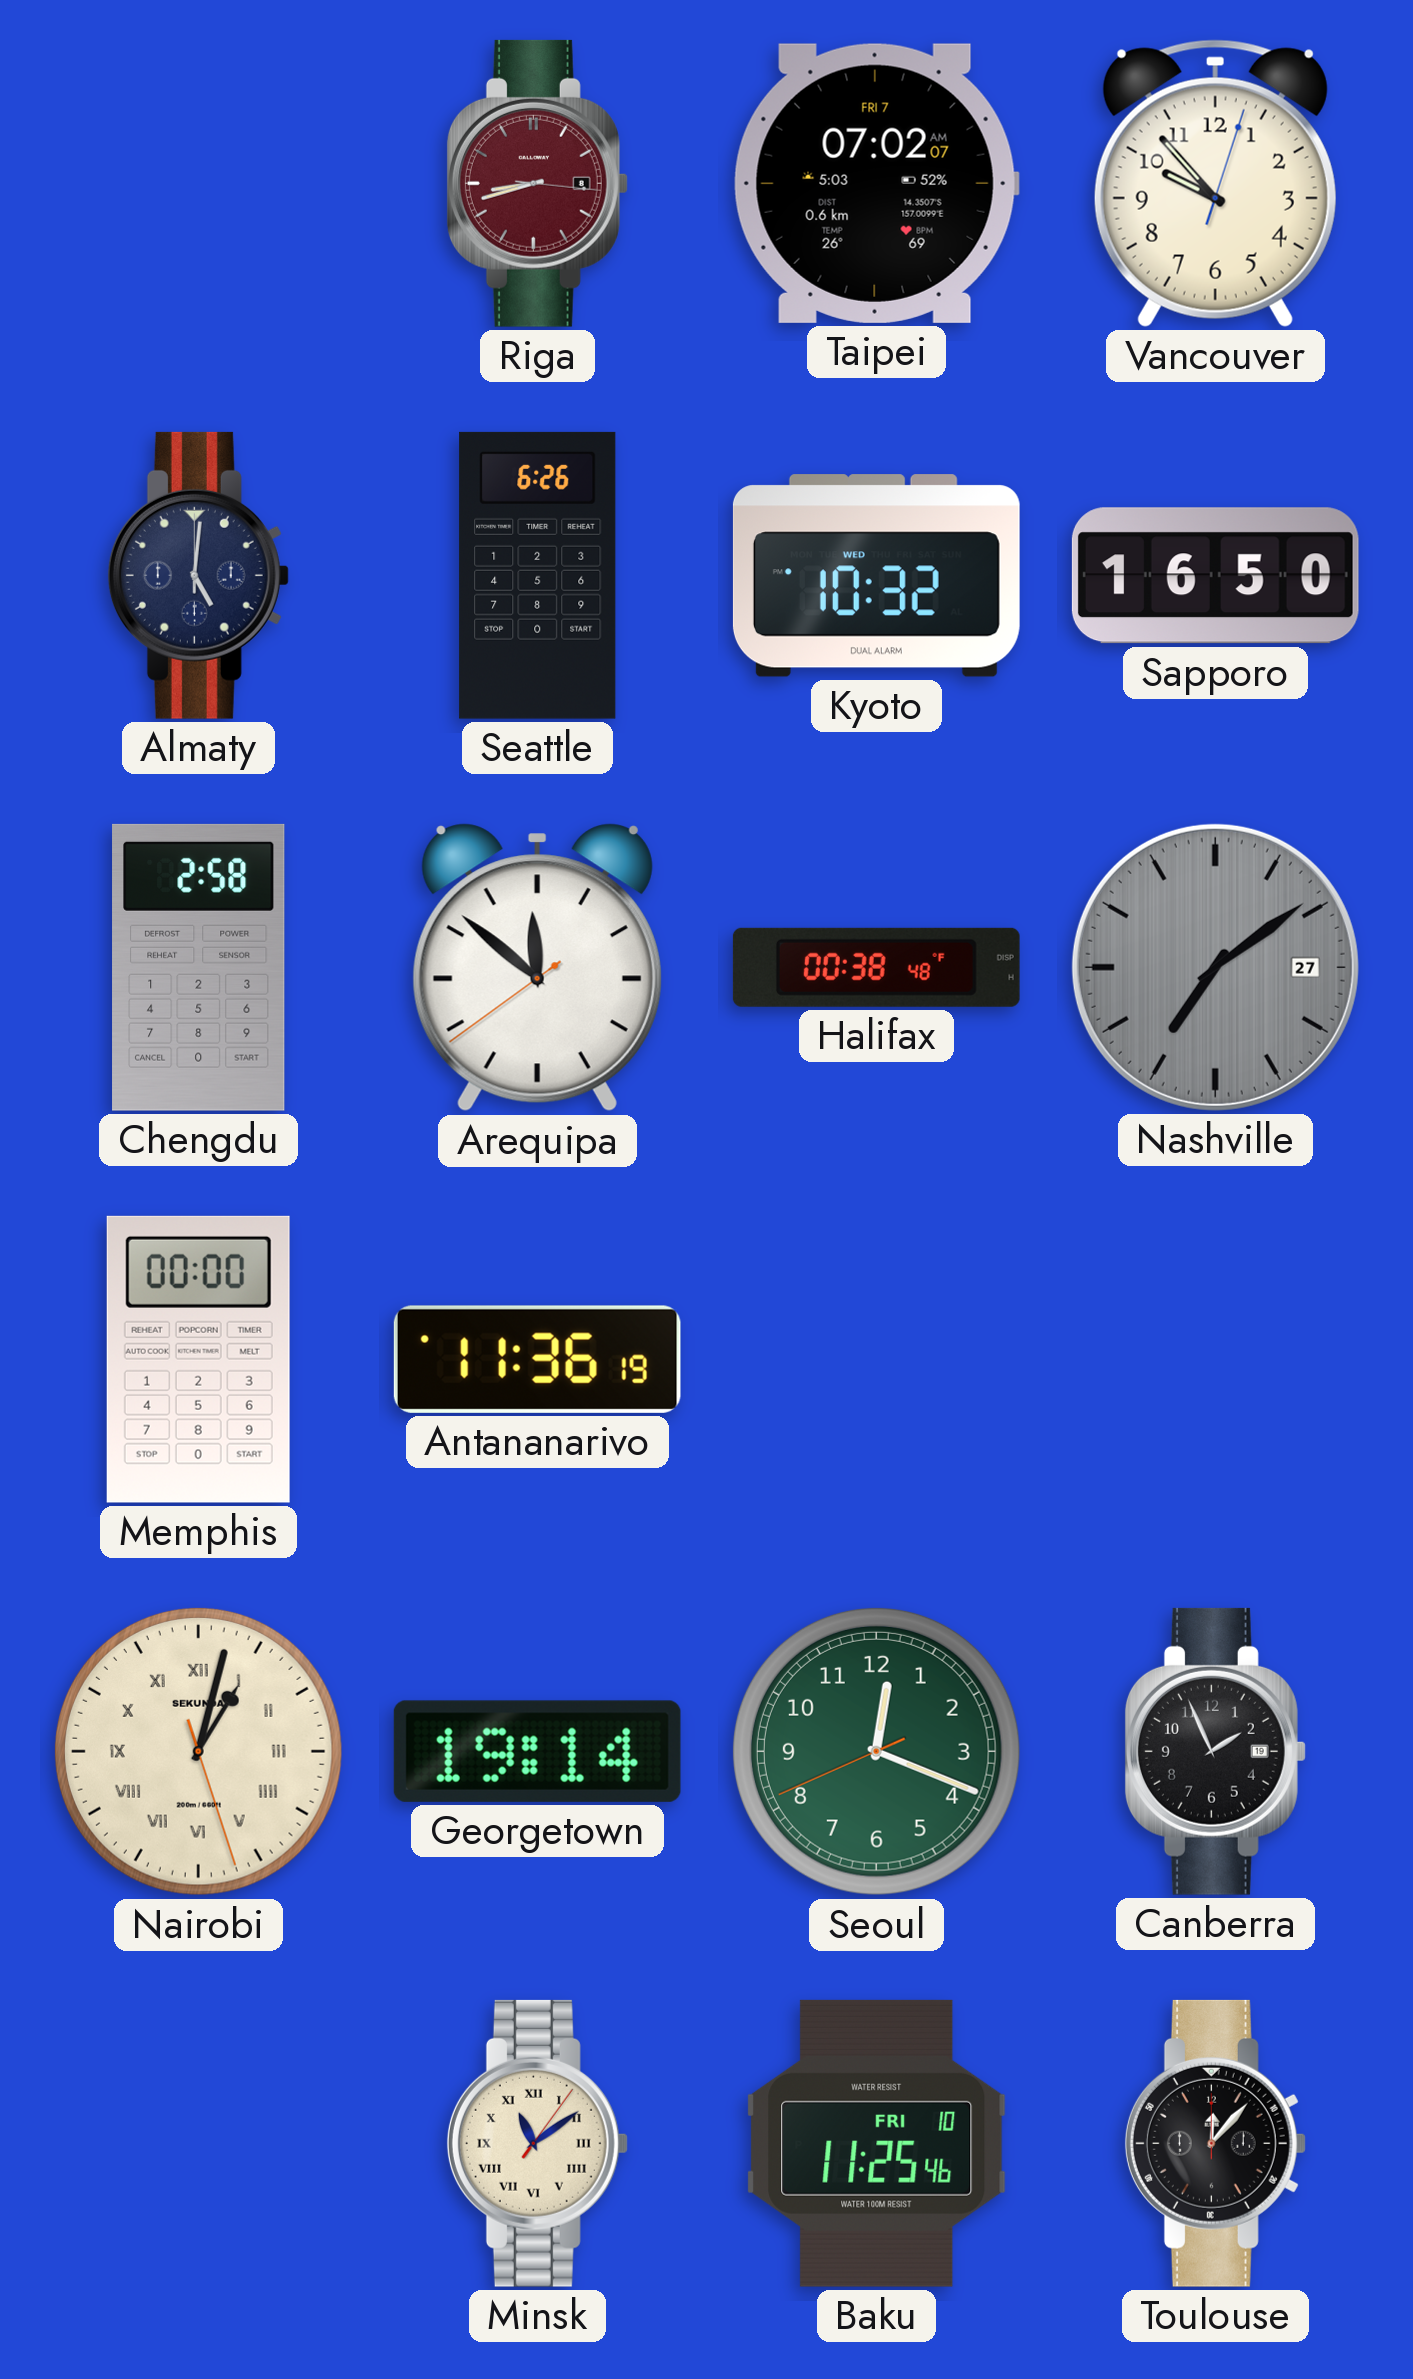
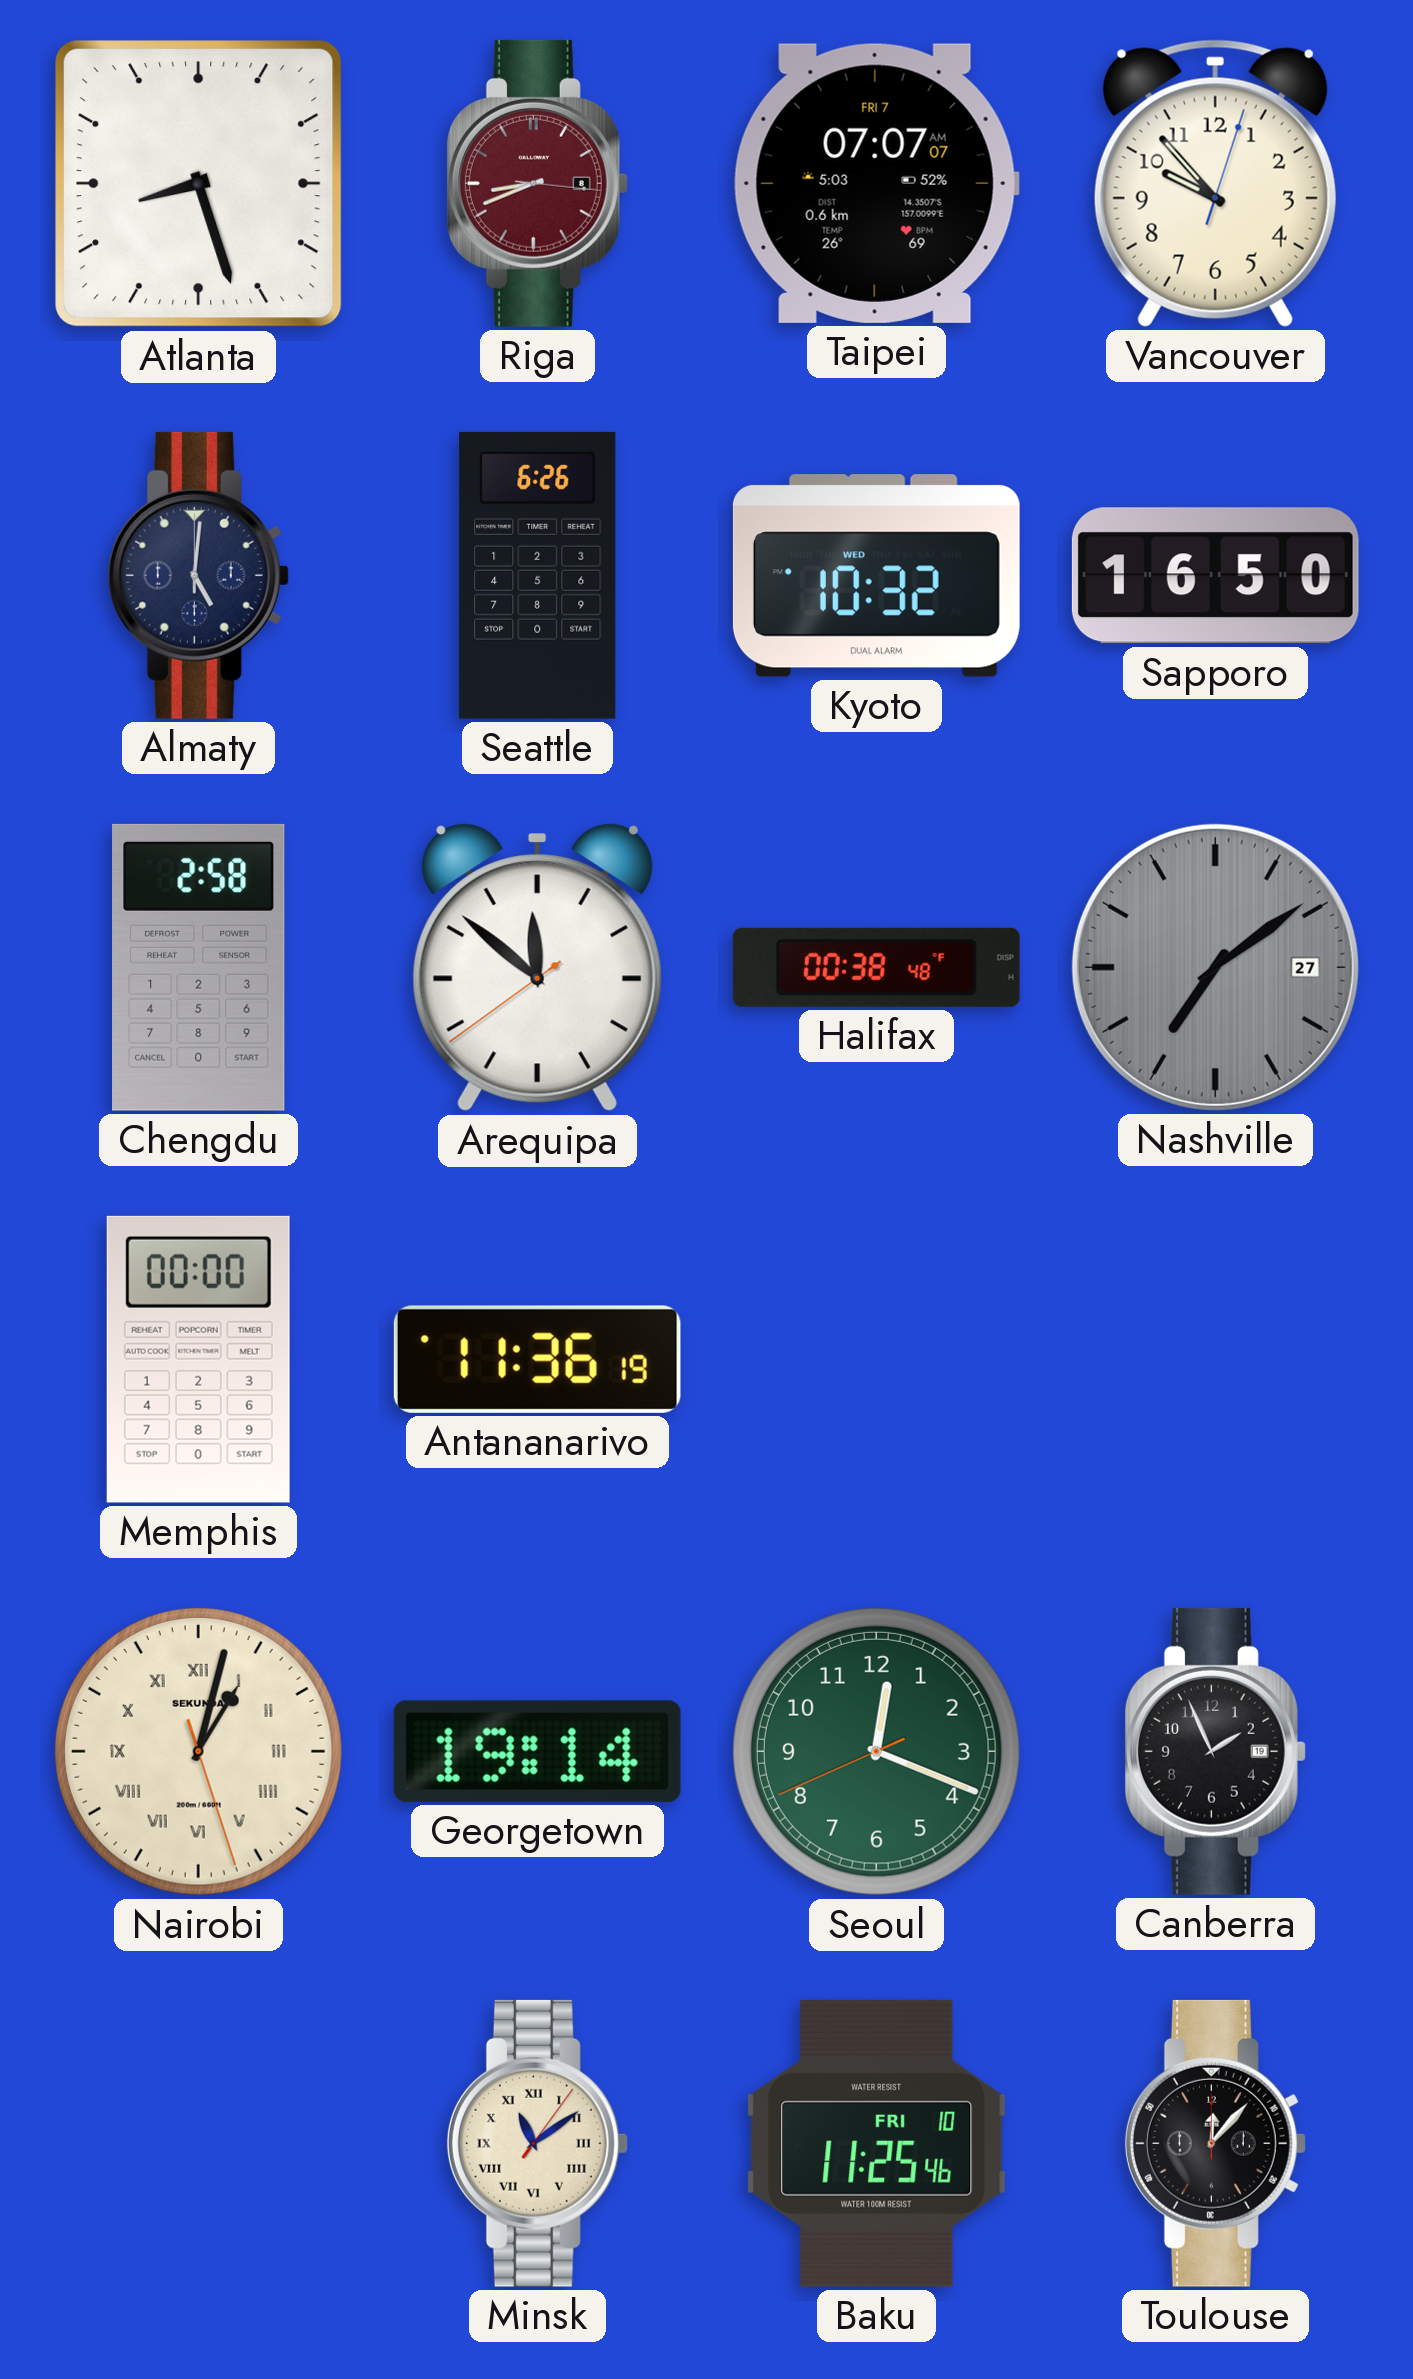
Atlanta: none -> 8:27 (199, 184)
Riga: 8:42 -> 8:41 (537, 183)
Taipei: 07:02 -> 07:07 (876, 183)
